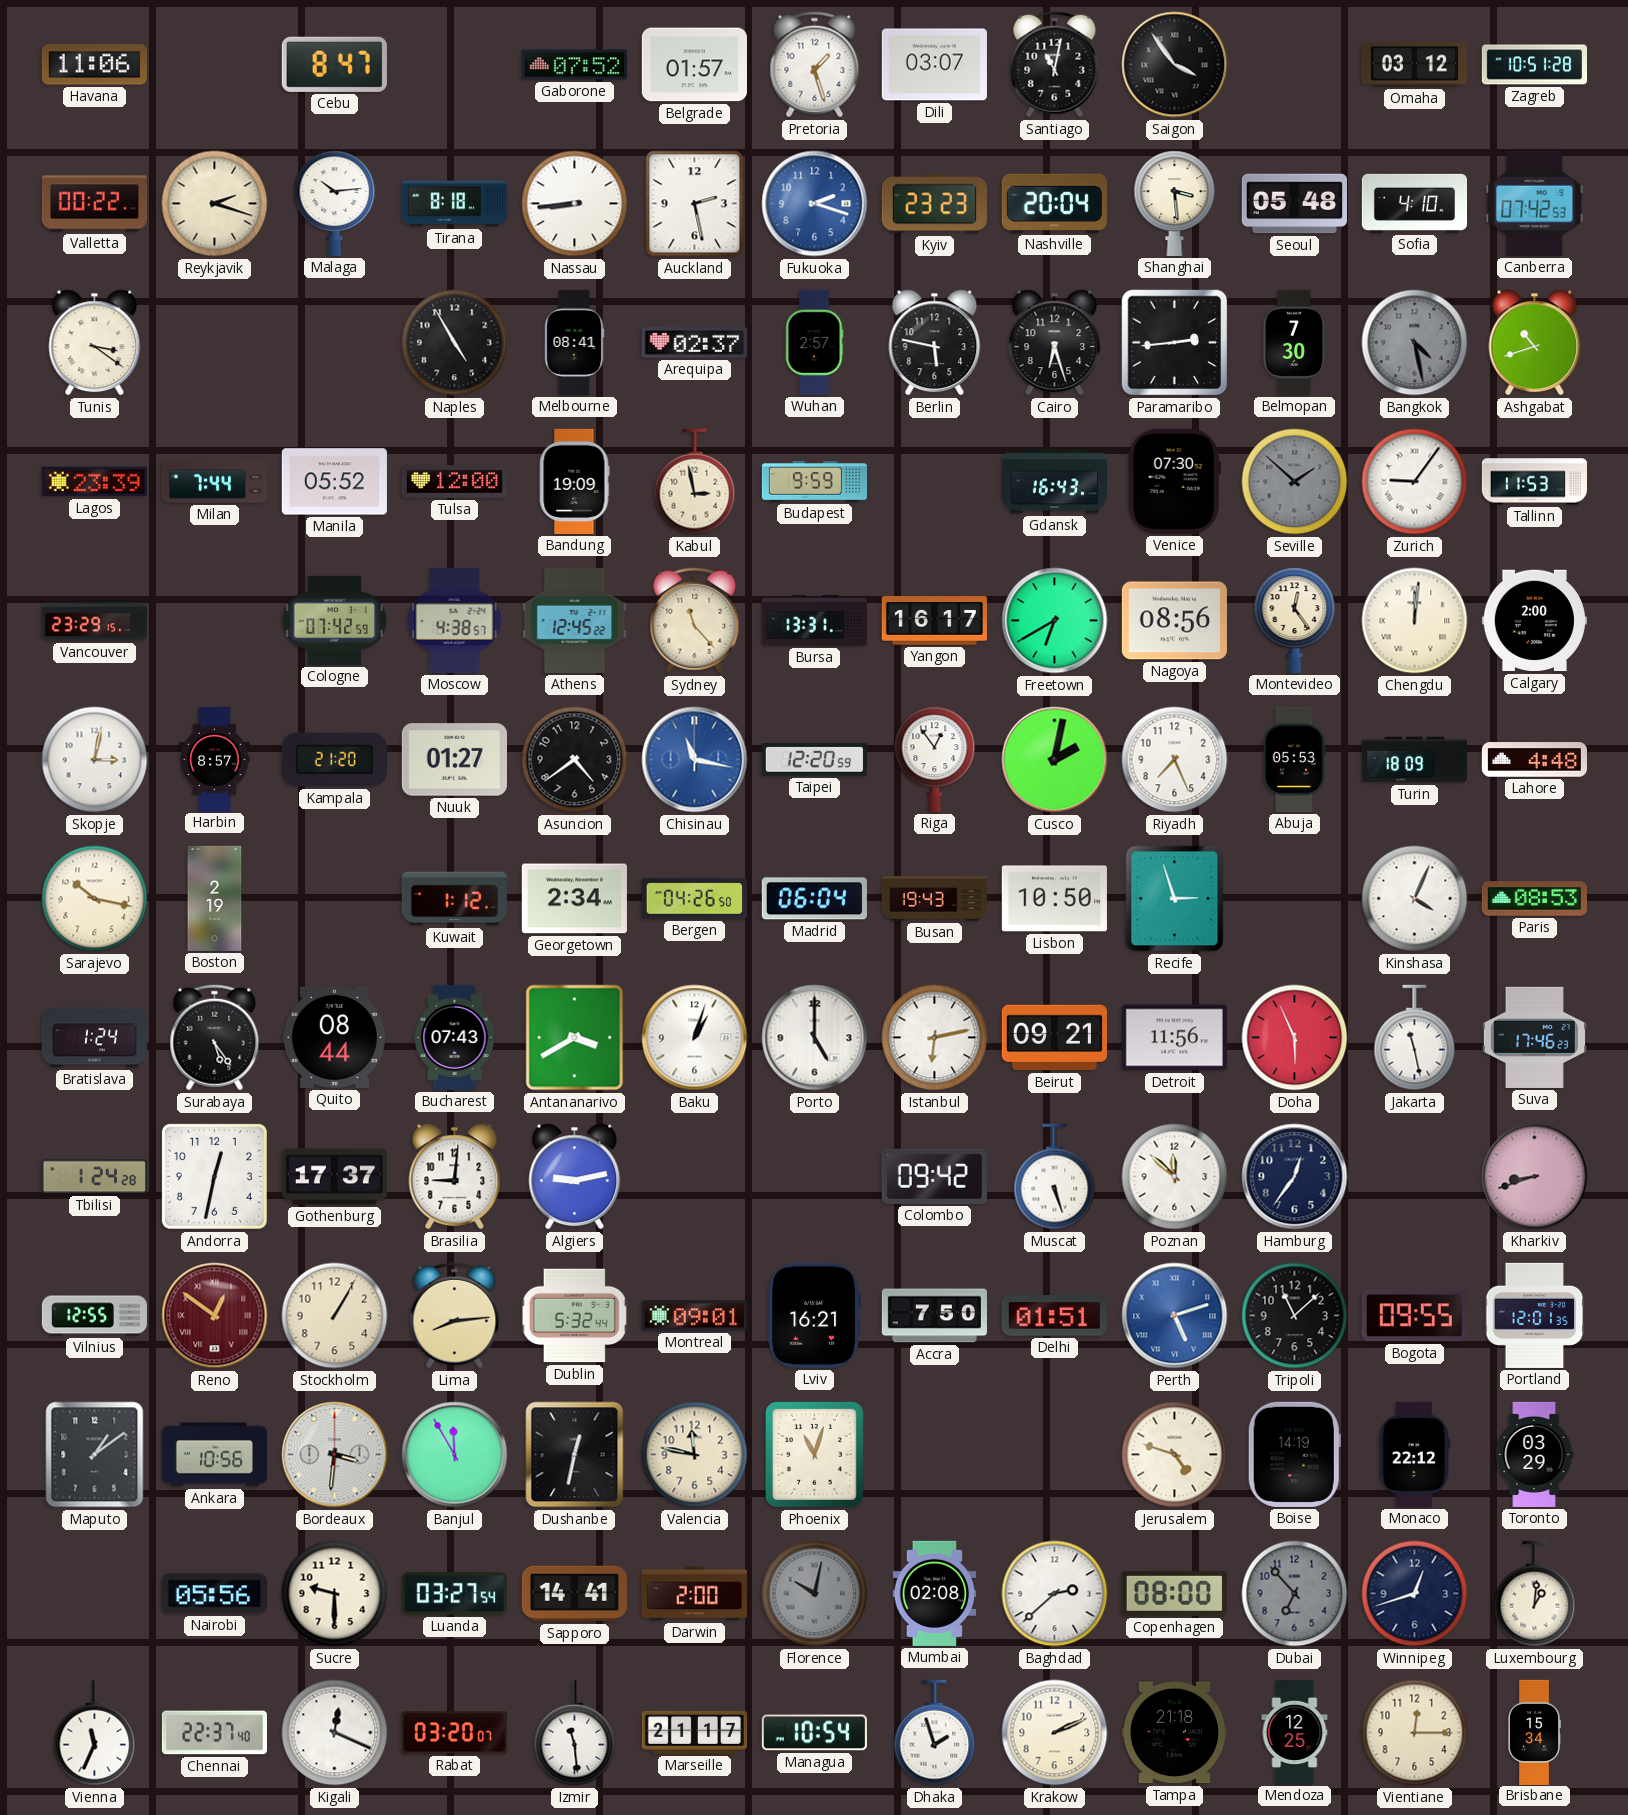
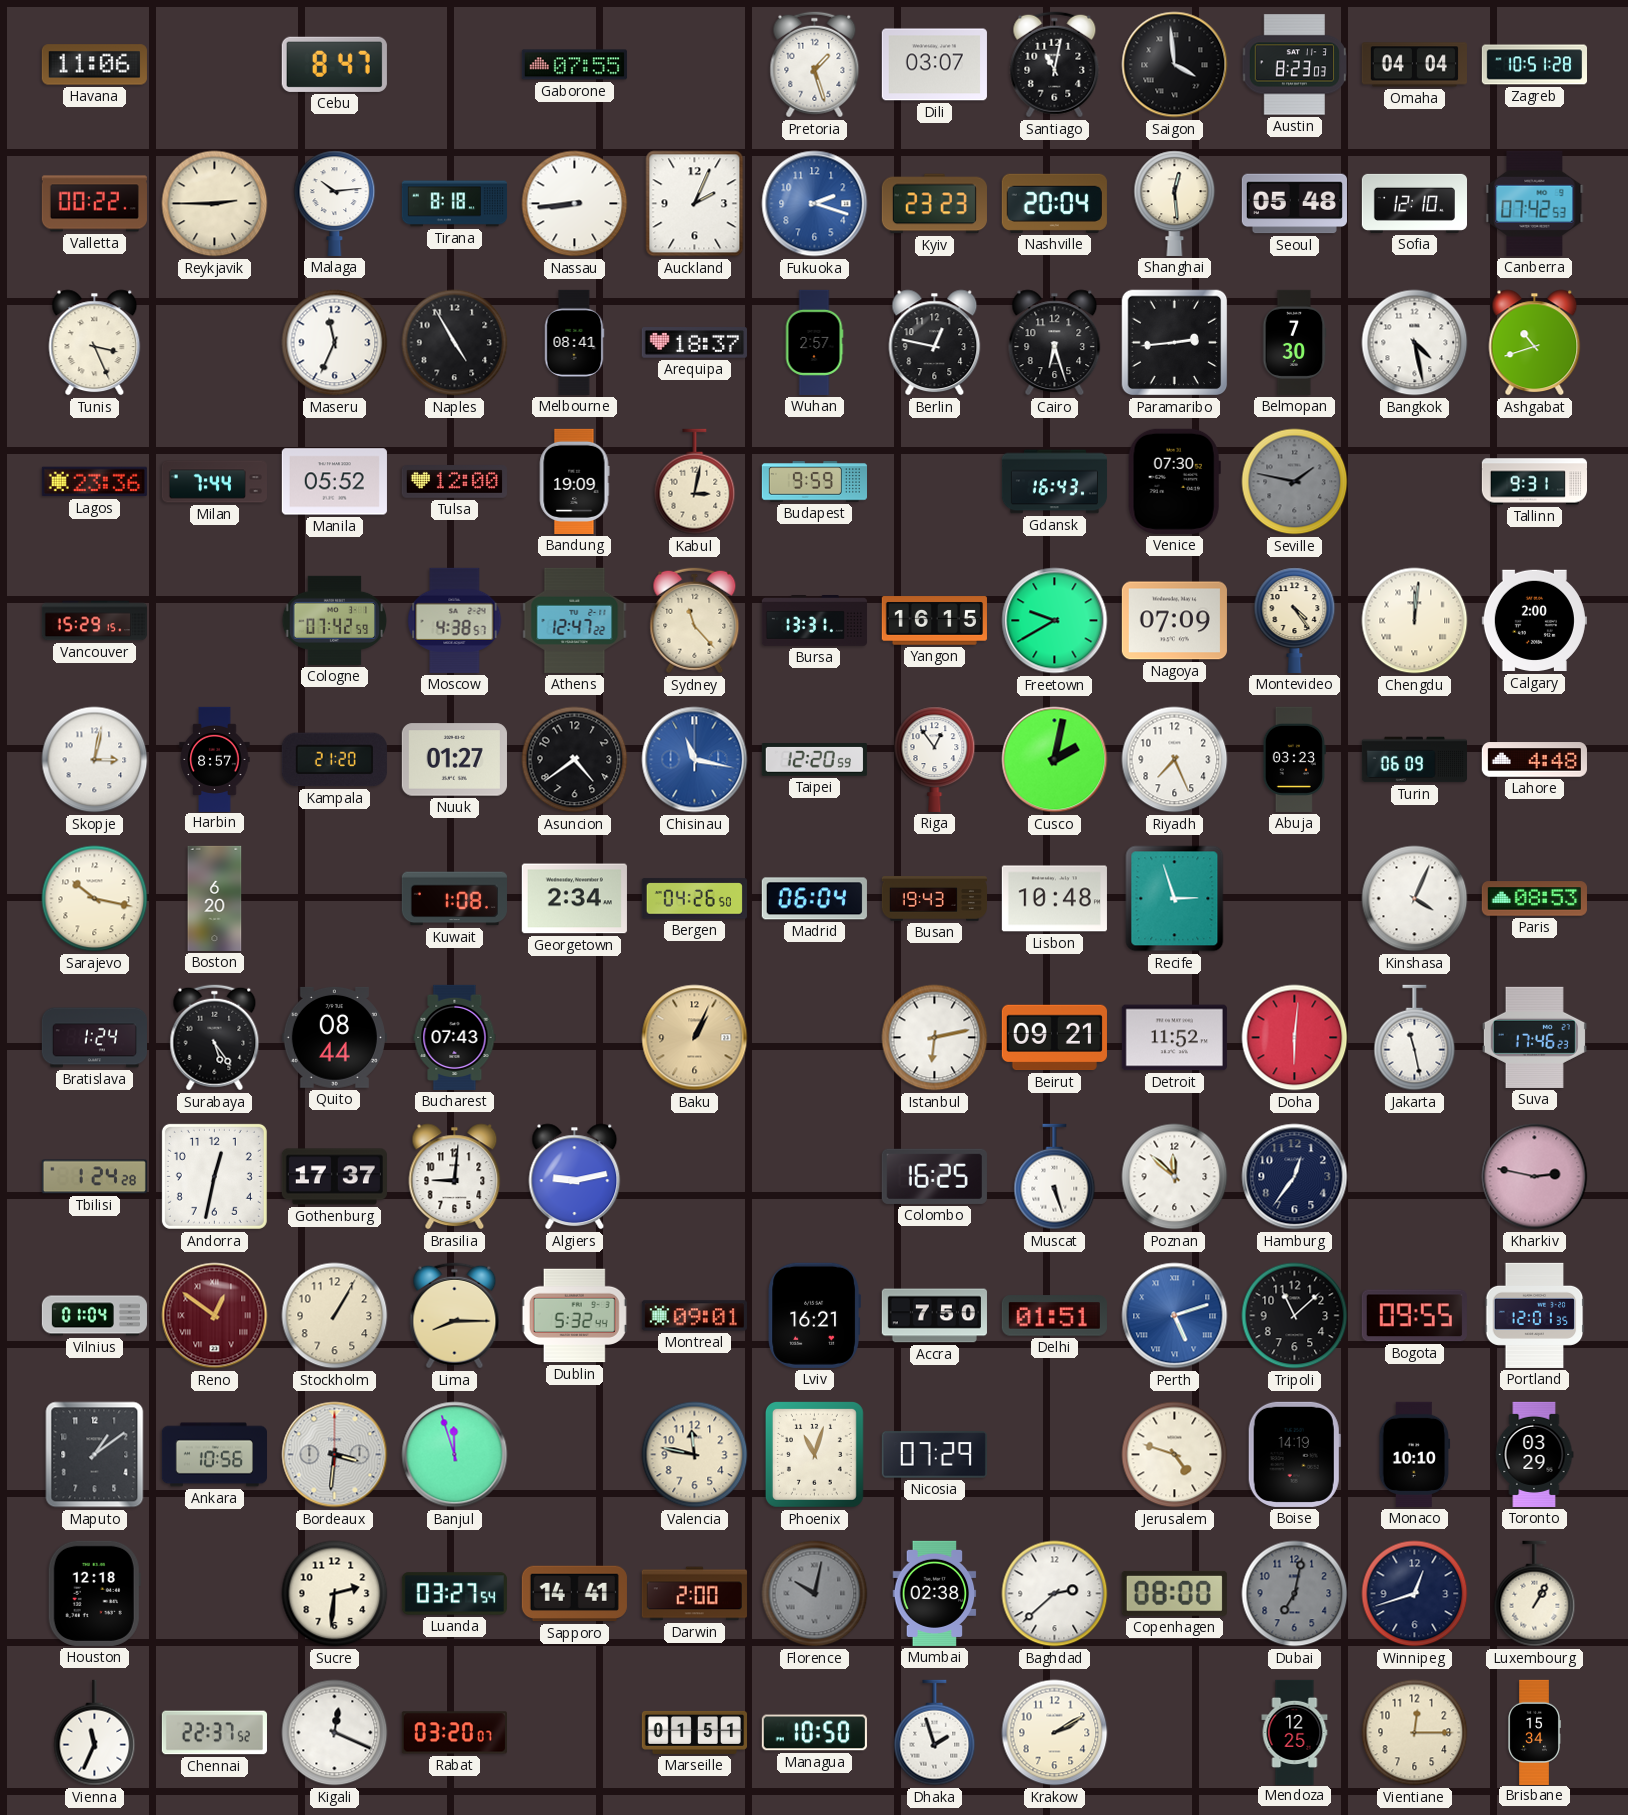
Gaborone: 07:52 -> 07:55 (574, 65)
Belgrade: 01:57 -> none (694, 65)
Saigon: 3:54 -> 3:59 (1175, 65)
Austin: none -> 8:23 (1295, 65)
Omaha: 03:12 -> 04:04 (1414, 65)
Reykjavik: 2:18 -> 2:45 (215, 204)
Auckland: 2:28 -> 2:04 (695, 204)
Shanghai: 3:29 -> 12:29 (1175, 203)
Sofia: 4:10 -> 12:10 (1414, 203)
Tunis: 3:21 -> 3:26 (95, 343)
Maseru: none -> 11:34 (335, 343)
Arequipa: 02:37 -> 18:37 (694, 343)
Berlin: 5:47 -> 12:47 (935, 343)
Bangkok dial: grey -> white (1415, 343)
Lagos: 23:39 -> 23:36 (94, 482)
Kabul: 2:58 -> 3:02 (695, 482)
Seville: 1:52 -> 1:47 (1295, 482)
Zurich: 9:06 -> none (1415, 482)
Tallinn: 11:53 -> 9:31 (1534, 482)
Vancouver: 23:29 -> 15:29 (94, 621)
Athens: 12:45 -> 12:47 (575, 620)
Yangon: 16:17 -> 16:15 (934, 621)
Freetown: 6:40 -> 9:40 (1055, 621)
Nagoya: 08:56 -> 07:09 (1174, 621)
Montevideo: 12:24 -> 4:24 (1295, 620)
Abuja: 05:53 -> 03:23 (1294, 759)
Turin: 18:09 -> 06:09 (1414, 760)
Boston: 2:19 -> 6:20 (215, 898)
Kuwait: 1:12 -> 1:08 (454, 899)
Lisbon: 10:50 -> 10:48 (1054, 899)
Antananarivo: 3:40 -> none (575, 1038)
Baku: 1:03 -> 1:04 (695, 1038)
Baku dial: white -> champagne (695, 1038)
Porto: 5:00 -> none (815, 1038)
Detroit: 11:56 -> 11:52 (1174, 1038)
Doha: 5:56 -> 6:01 (1295, 1038)
Colombo: 09:42 -> 16:25 (934, 1176)
Kharkiv: 8:42 -> 2:47 (1535, 1177)
Vilnius: 12:55 -> 01:04 (94, 1316)
Lima: 8:14 -> 8:15 (455, 1316)
Banjul: 11:55 -> 11:57 (455, 1455)
Dushanbe: 12:32 -> none (575, 1455)
Nicosia: none -> 07:29 (934, 1455)
Monaco: 22:12 -> 10:10 (1415, 1454)
Houston: none -> 12:18 (94, 1593)
Nairobi: 05:56 -> none (214, 1594)
Sucre: 9:30 -> 2:31 (335, 1594)
Mumbai: 02:08 -> 02:38 (935, 1593)
Dubai: 6:53 -> 7:02 (1295, 1594)
Luxembourg: 1:01 -> 1:05 (1535, 1594)
Chennai: 22:37:40 -> 22:37:52 (214, 1733)
Izmir: 11:29 -> none (575, 1733)
Marseille: 21:17 -> 01:51 (694, 1732)
Managua: 10:54 -> 10:50 (814, 1733)
Krakow: 2:11 -> 2:10 (1055, 1733)
Tampa: 21:18 -> none (1174, 1733)
